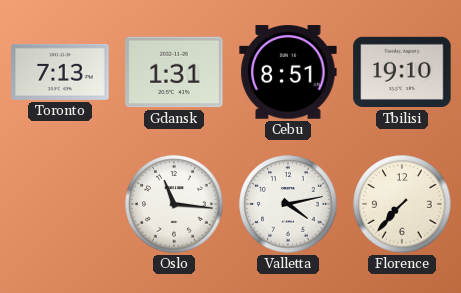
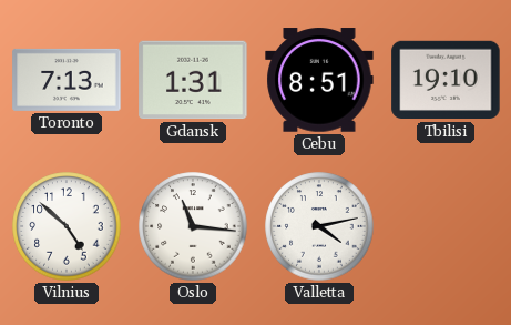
Vilnius: none -> 4:52 (67, 226)
Florence: 7:37 -> none (402, 204)
